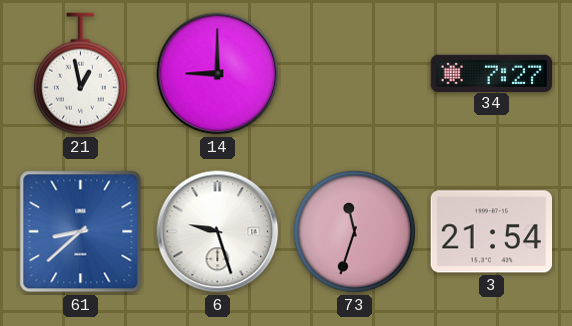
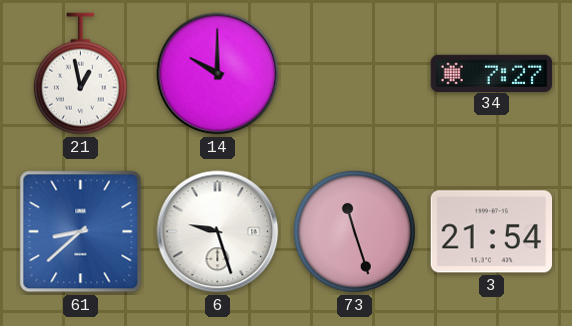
14: 9:00 -> 10:00 (218, 74)
73: 11:33 -> 11:27 (354, 231)
